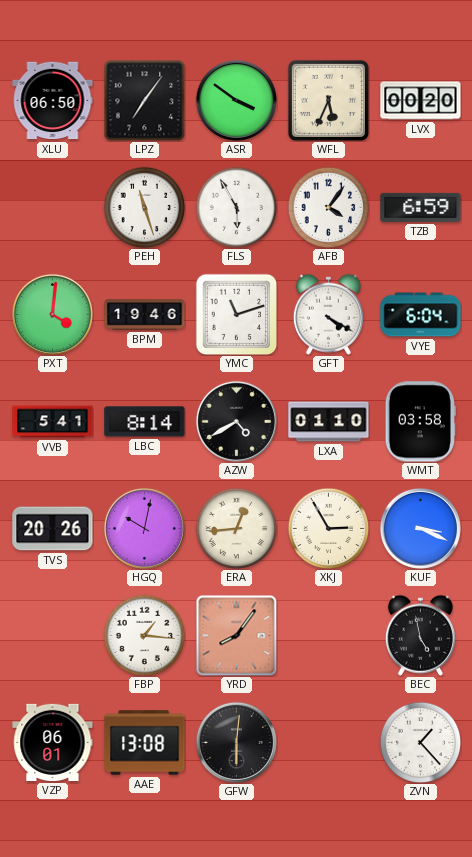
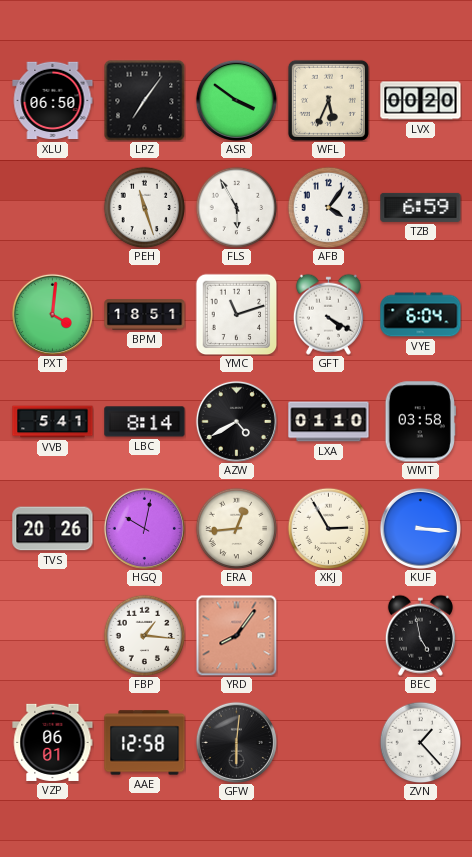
BPM: 19:46 -> 18:51 (145, 315)
KUF: 3:19 -> 3:16 (420, 528)
AAE: 13:08 -> 12:58 (145, 743)
